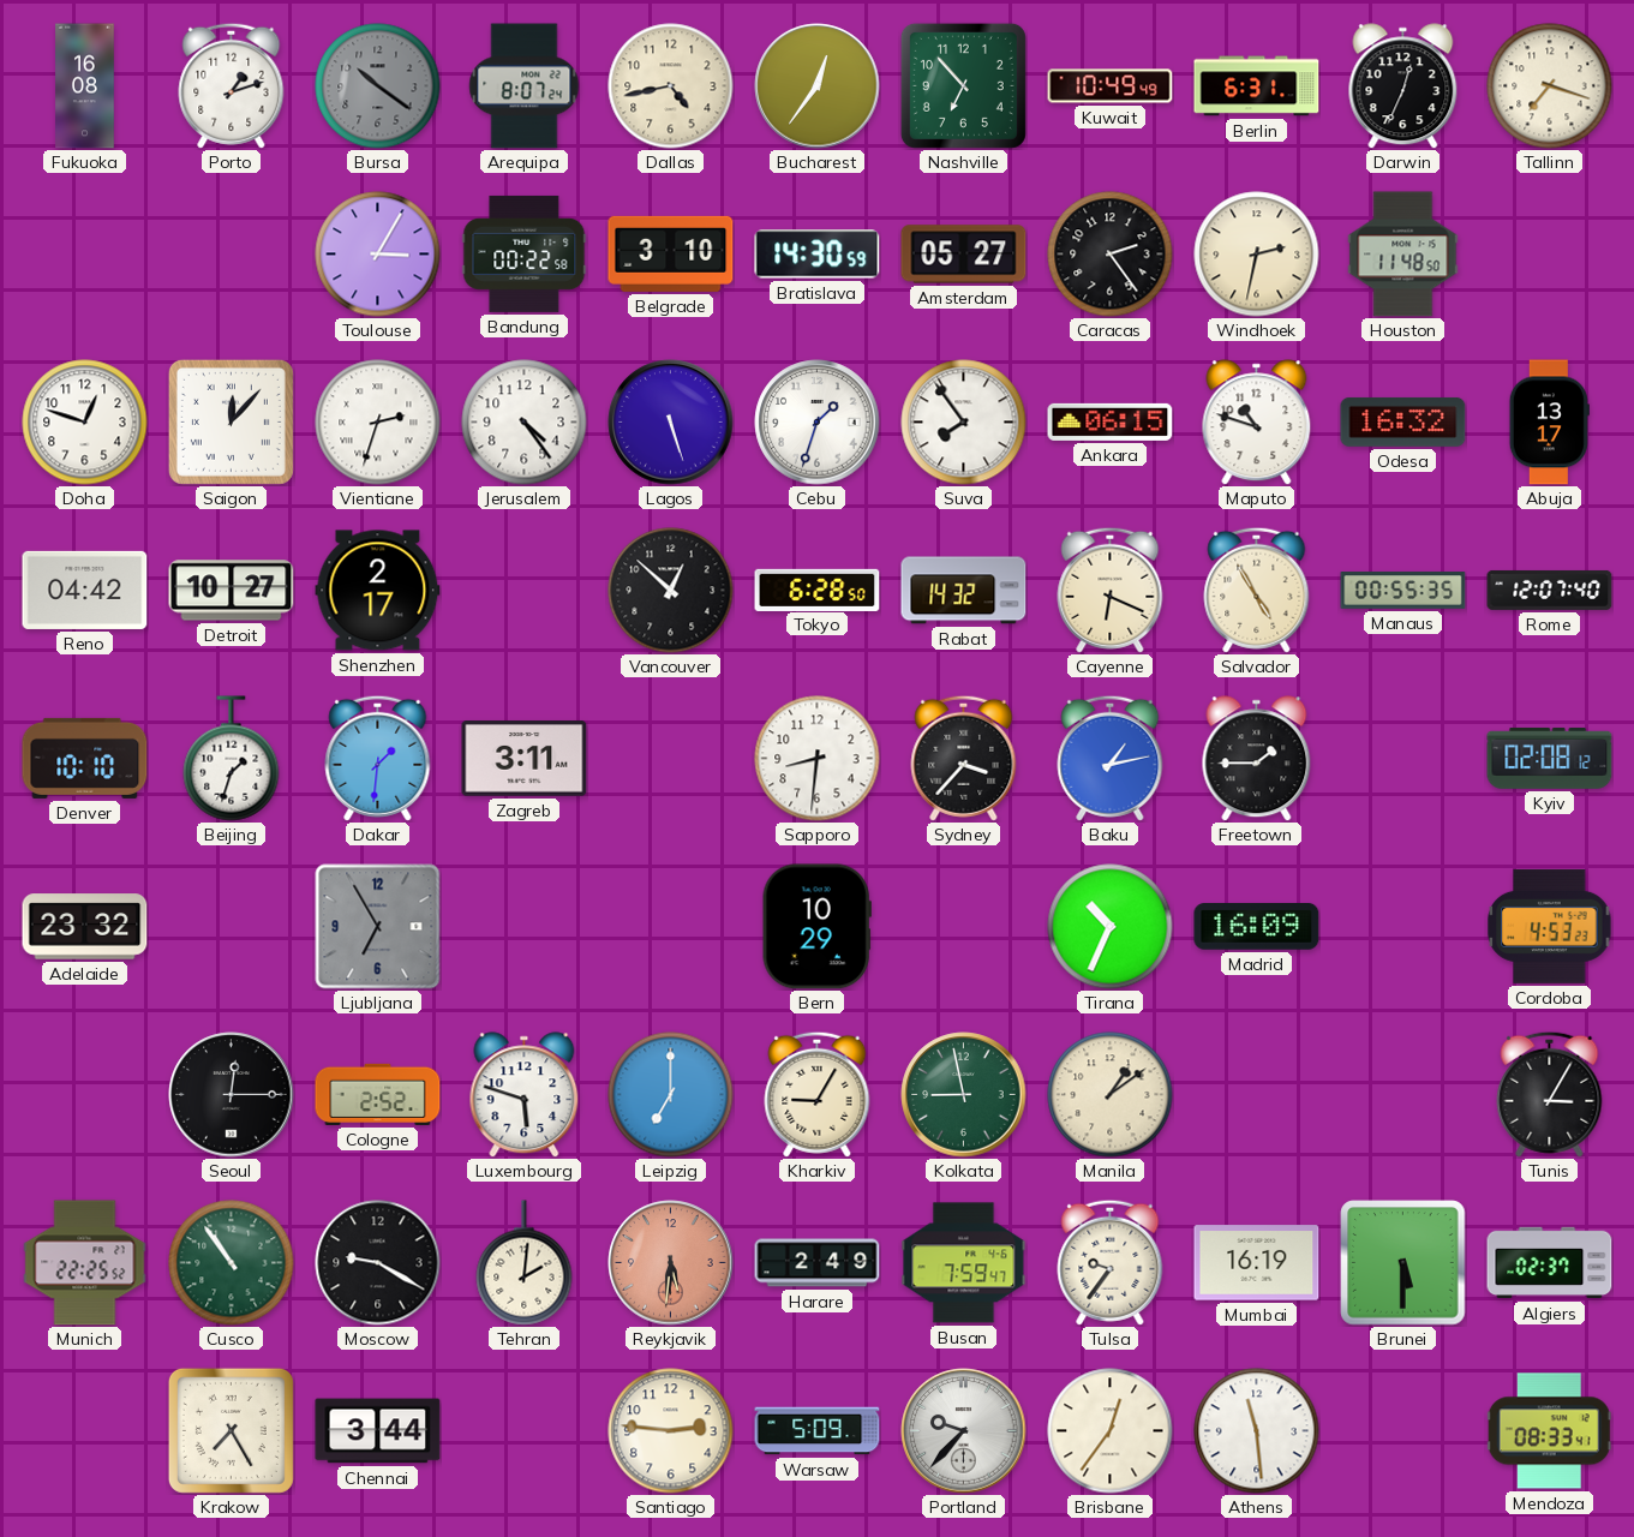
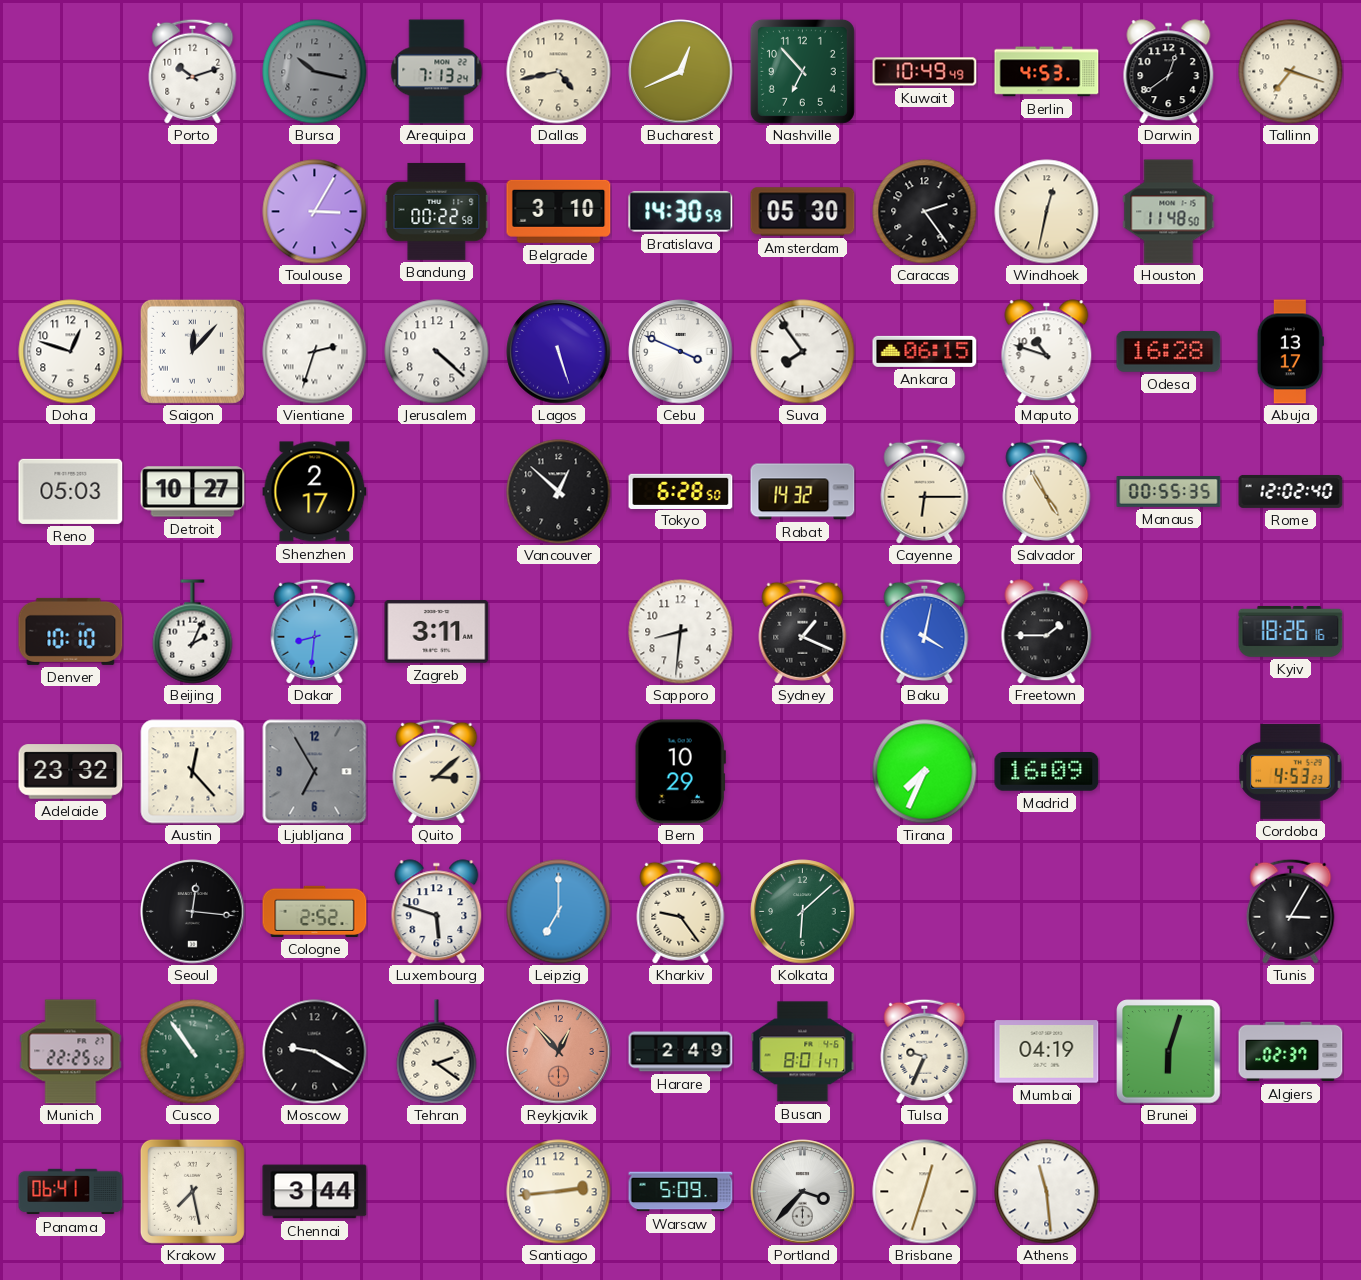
Fukuoka: 16:08 -> none (85, 86)
Porto: 1:12 -> 10:12 (193, 71)
Bursa: 10:21 -> 10:17 (315, 72)
Arequipa: 8:07 -> 7:13 (437, 72)
Bucharest: 12:36 -> 12:41 (681, 72)
Berlin: 6:31 -> 4:53 (1047, 72)
Darwin: 12:34 -> 12:39 (1169, 72)
Amsterdam: 05:27 -> 05:30 (803, 212)
Windhoek: 2:32 -> 12:32 (1047, 212)
Jerusalem: 4:24 -> 4:22 (437, 352)
Cebu: 1:33 -> 3:49 (681, 352)
Odesa: 16:32 -> 16:28 (1169, 352)
Reno: 04:42 -> 05:03 (71, 491)
Cayenne: 6:19 -> 6:15 (925, 491)
Rome: 12:07 -> 12:02 (1291, 491)
Beijing: 1:33 -> 2:04 (193, 632)
Dakar: 1:31 -> 8:31 (315, 631)
Sydney: 3:37 -> 1:19 (803, 631)
Baku: 1:13 -> 4:02 (925, 631)
Kyiv: 02:08 -> 18:26 (1291, 631)
Austin: none -> 12:23 (193, 772)
Quito: none -> 3:08 (437, 771)
Tirana: 10:34 -> 7:34 (925, 772)
Seoul: 12:15 -> 12:16 (193, 912)
Kharkiv: 9:05 -> 9:24 (681, 911)
Kolkata: 8:58 -> 6:08 (803, 912)
Manila: 1:09 -> none (1111, 1095)
Tehran: 2:01 -> 2:21 (437, 1052)
Reykjavik: 5:31 -> 12:53 (559, 1052)
Busan: 7:59 -> 8:01 (803, 1052)
Tulsa: 9:36 -> 9:34 (925, 1051)
Mumbai: 16:19 -> 04:19 (1047, 1052)
Brunei: 5:30 -> 6:03 (1169, 1052)
Panama: none -> 06:41 (71, 1192)
Krakow: 7:25 -> 7:28 (192, 1191)
Santiago: 2:46 -> 2:44 (559, 1192)
Portland: 9:37 -> 3:37 (803, 1192)
Brisbane: 12:36 -> 12:33 (925, 1192)
Mendoza: 08:33 -> none (1549, 1431)
